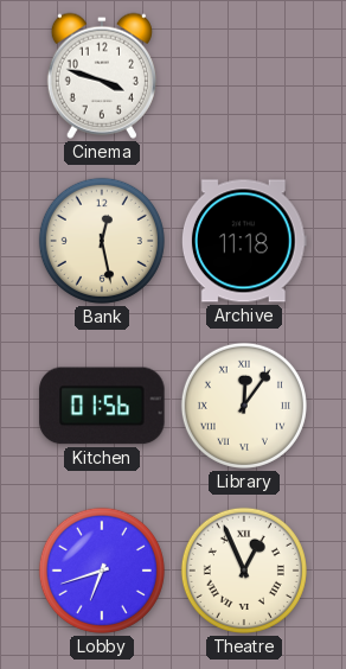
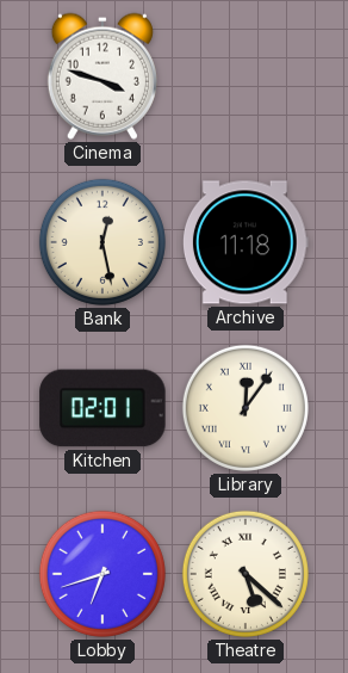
Kitchen: 01:56 -> 02:01 (102, 408)
Theatre: 12:56 -> 5:22 (246, 574)
